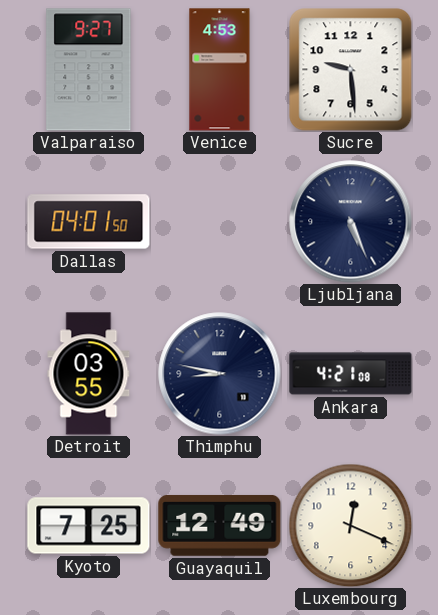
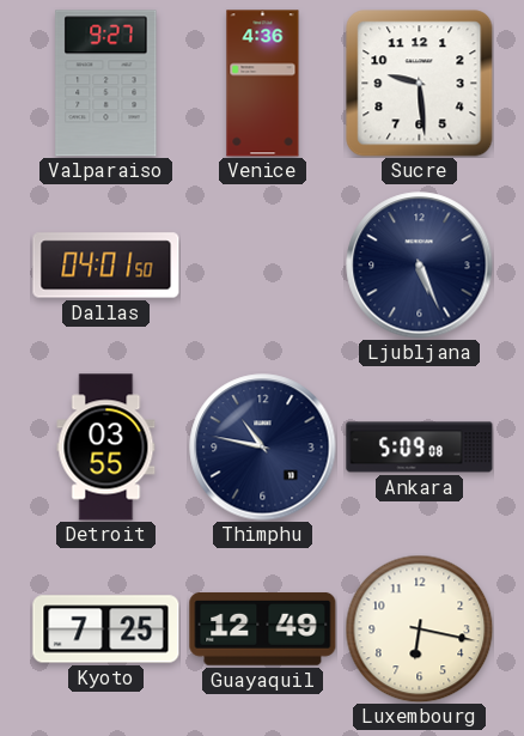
Venice: 4:53 -> 4:36 (263, 84)
Thimphu: 8:47 -> 10:47 (263, 448)
Ankara: 4:21 -> 5:09 (420, 448)
Luxembourg: 12:19 -> 6:17 (419, 628)
